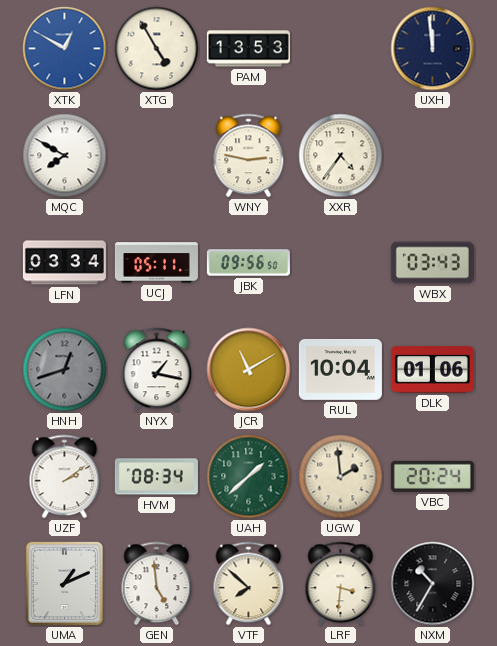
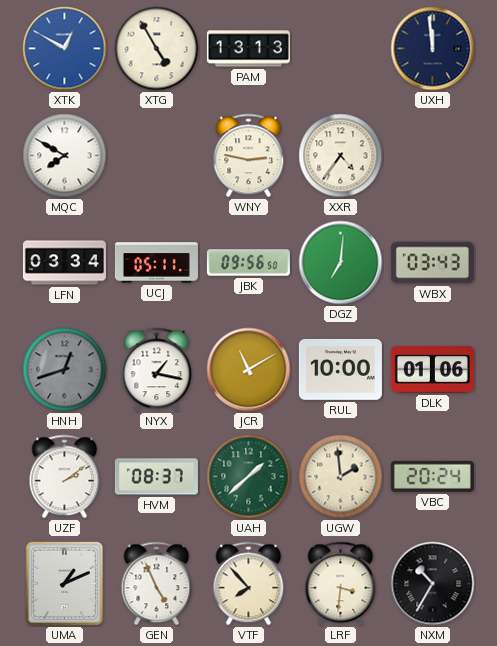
PAM: 13:53 -> 13:13 (248, 49)
DGZ: none -> 7:01 (341, 263)
RUL: 10:04 -> 10:00 (340, 369)
HVM: 08:34 -> 08:37 (156, 477)
GEN: 4:59 -> 4:56 (157, 584)
VTF: 7:52 -> 7:53 (249, 584)
